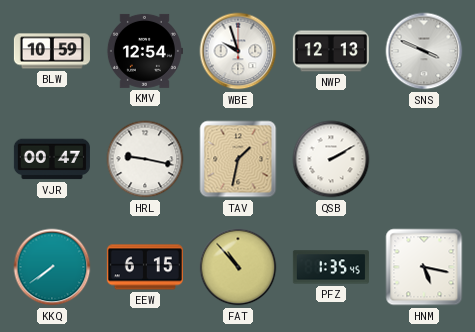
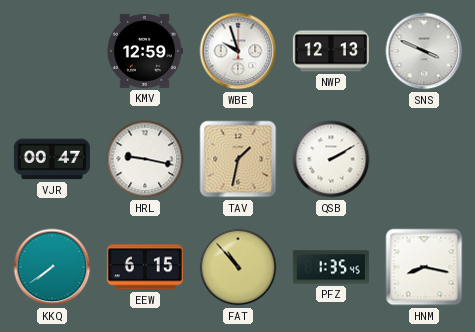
BLW: 10:59 -> none (52, 51)
KMV: 12:54 -> 12:59 (144, 51)
HNM: 5:17 -> 8:17 (424, 267)
